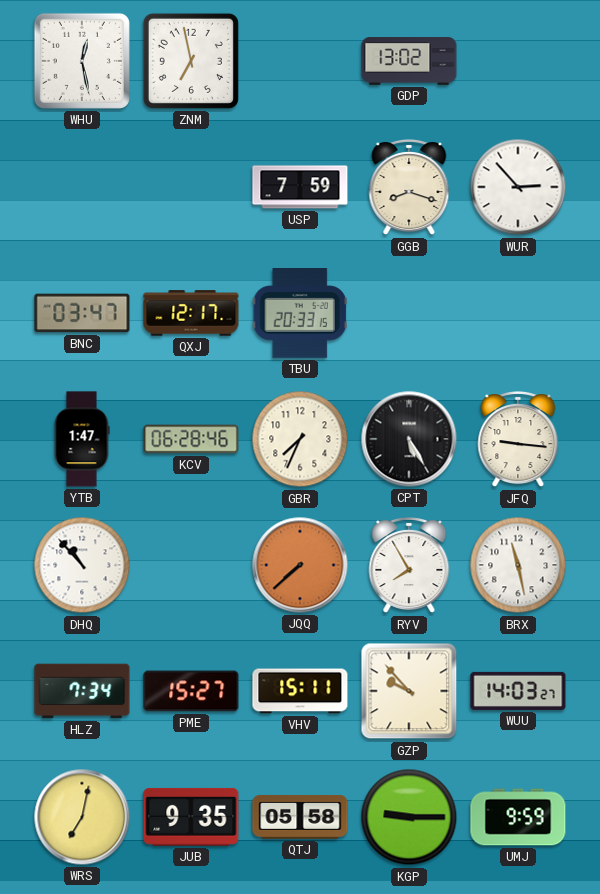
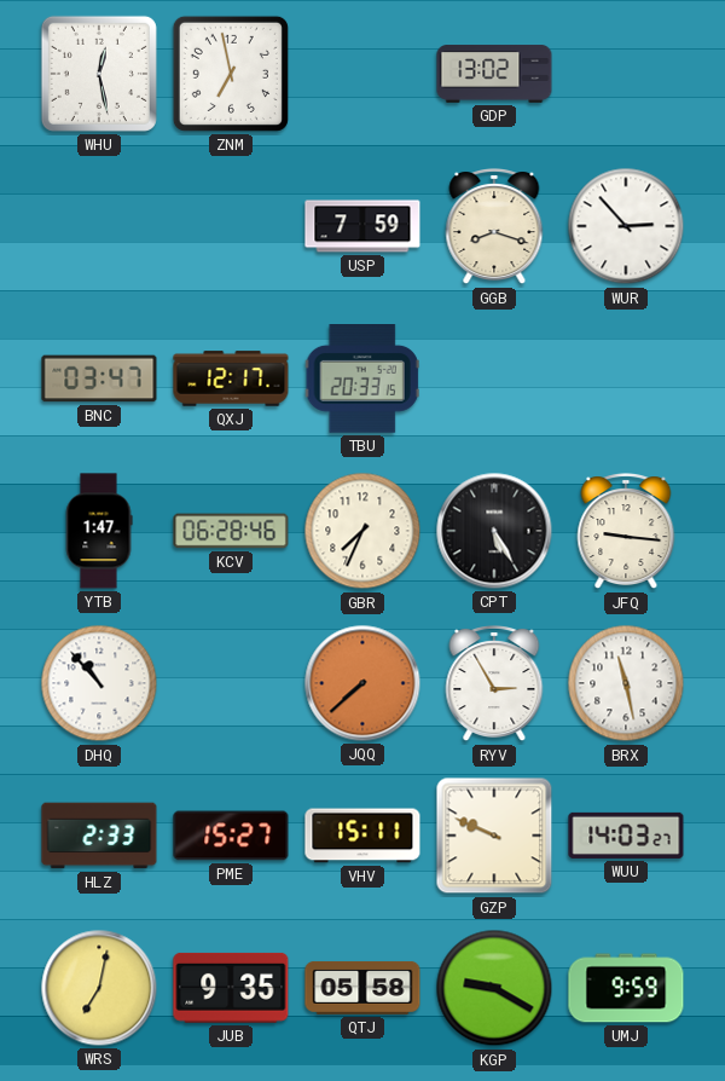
RYV: 7:55 -> 2:55 (494, 684)
HLZ: 7:34 -> 2:33 (99, 836)
GZP: 9:53 -> 9:49 (494, 836)
KGP: 9:15 -> 9:20 (494, 988)
